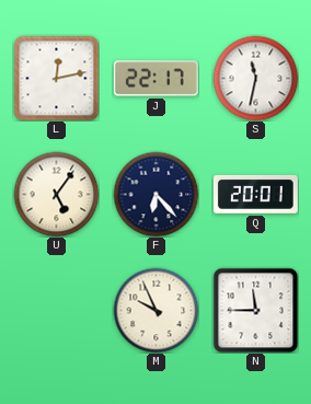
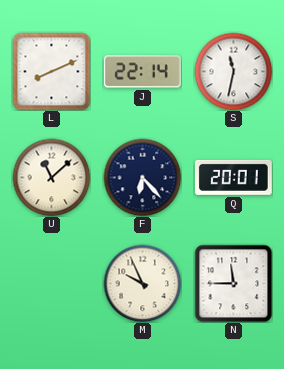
L: 12:13 -> 8:11 (51, 71)
J: 22:17 -> 22:14 (142, 72)
U: 5:06 -> 11:08 (51, 177)
